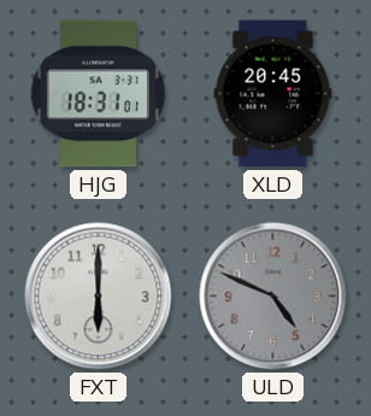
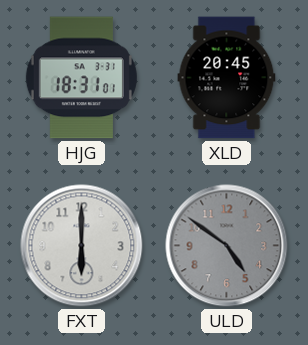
ULD: 4:49 -> 4:51 (227, 246)
